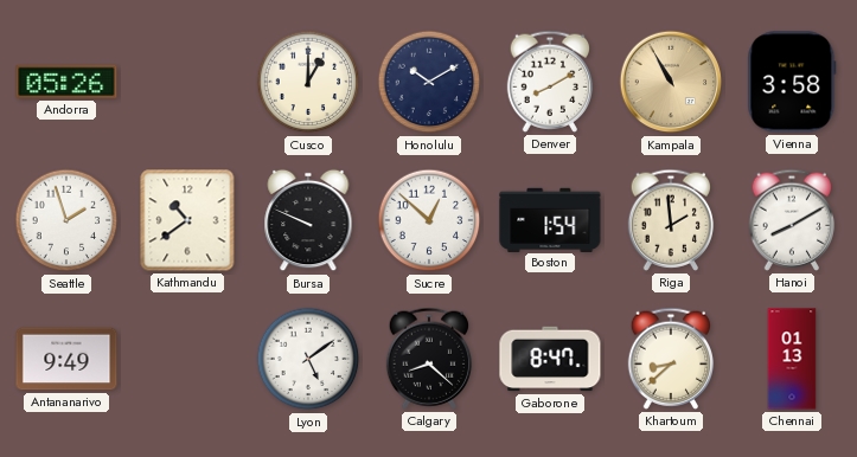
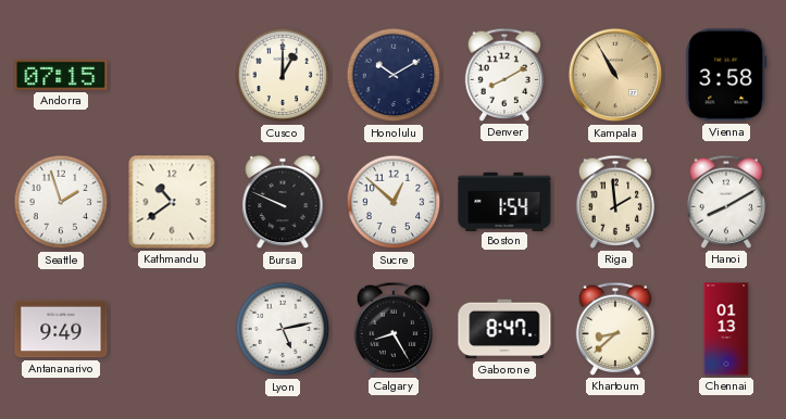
Andorra: 05:26 -> 07:15 (61, 75)
Lyon: 5:09 -> 5:13 (283, 329)
Calgary: 8:22 -> 8:25 (394, 329)
